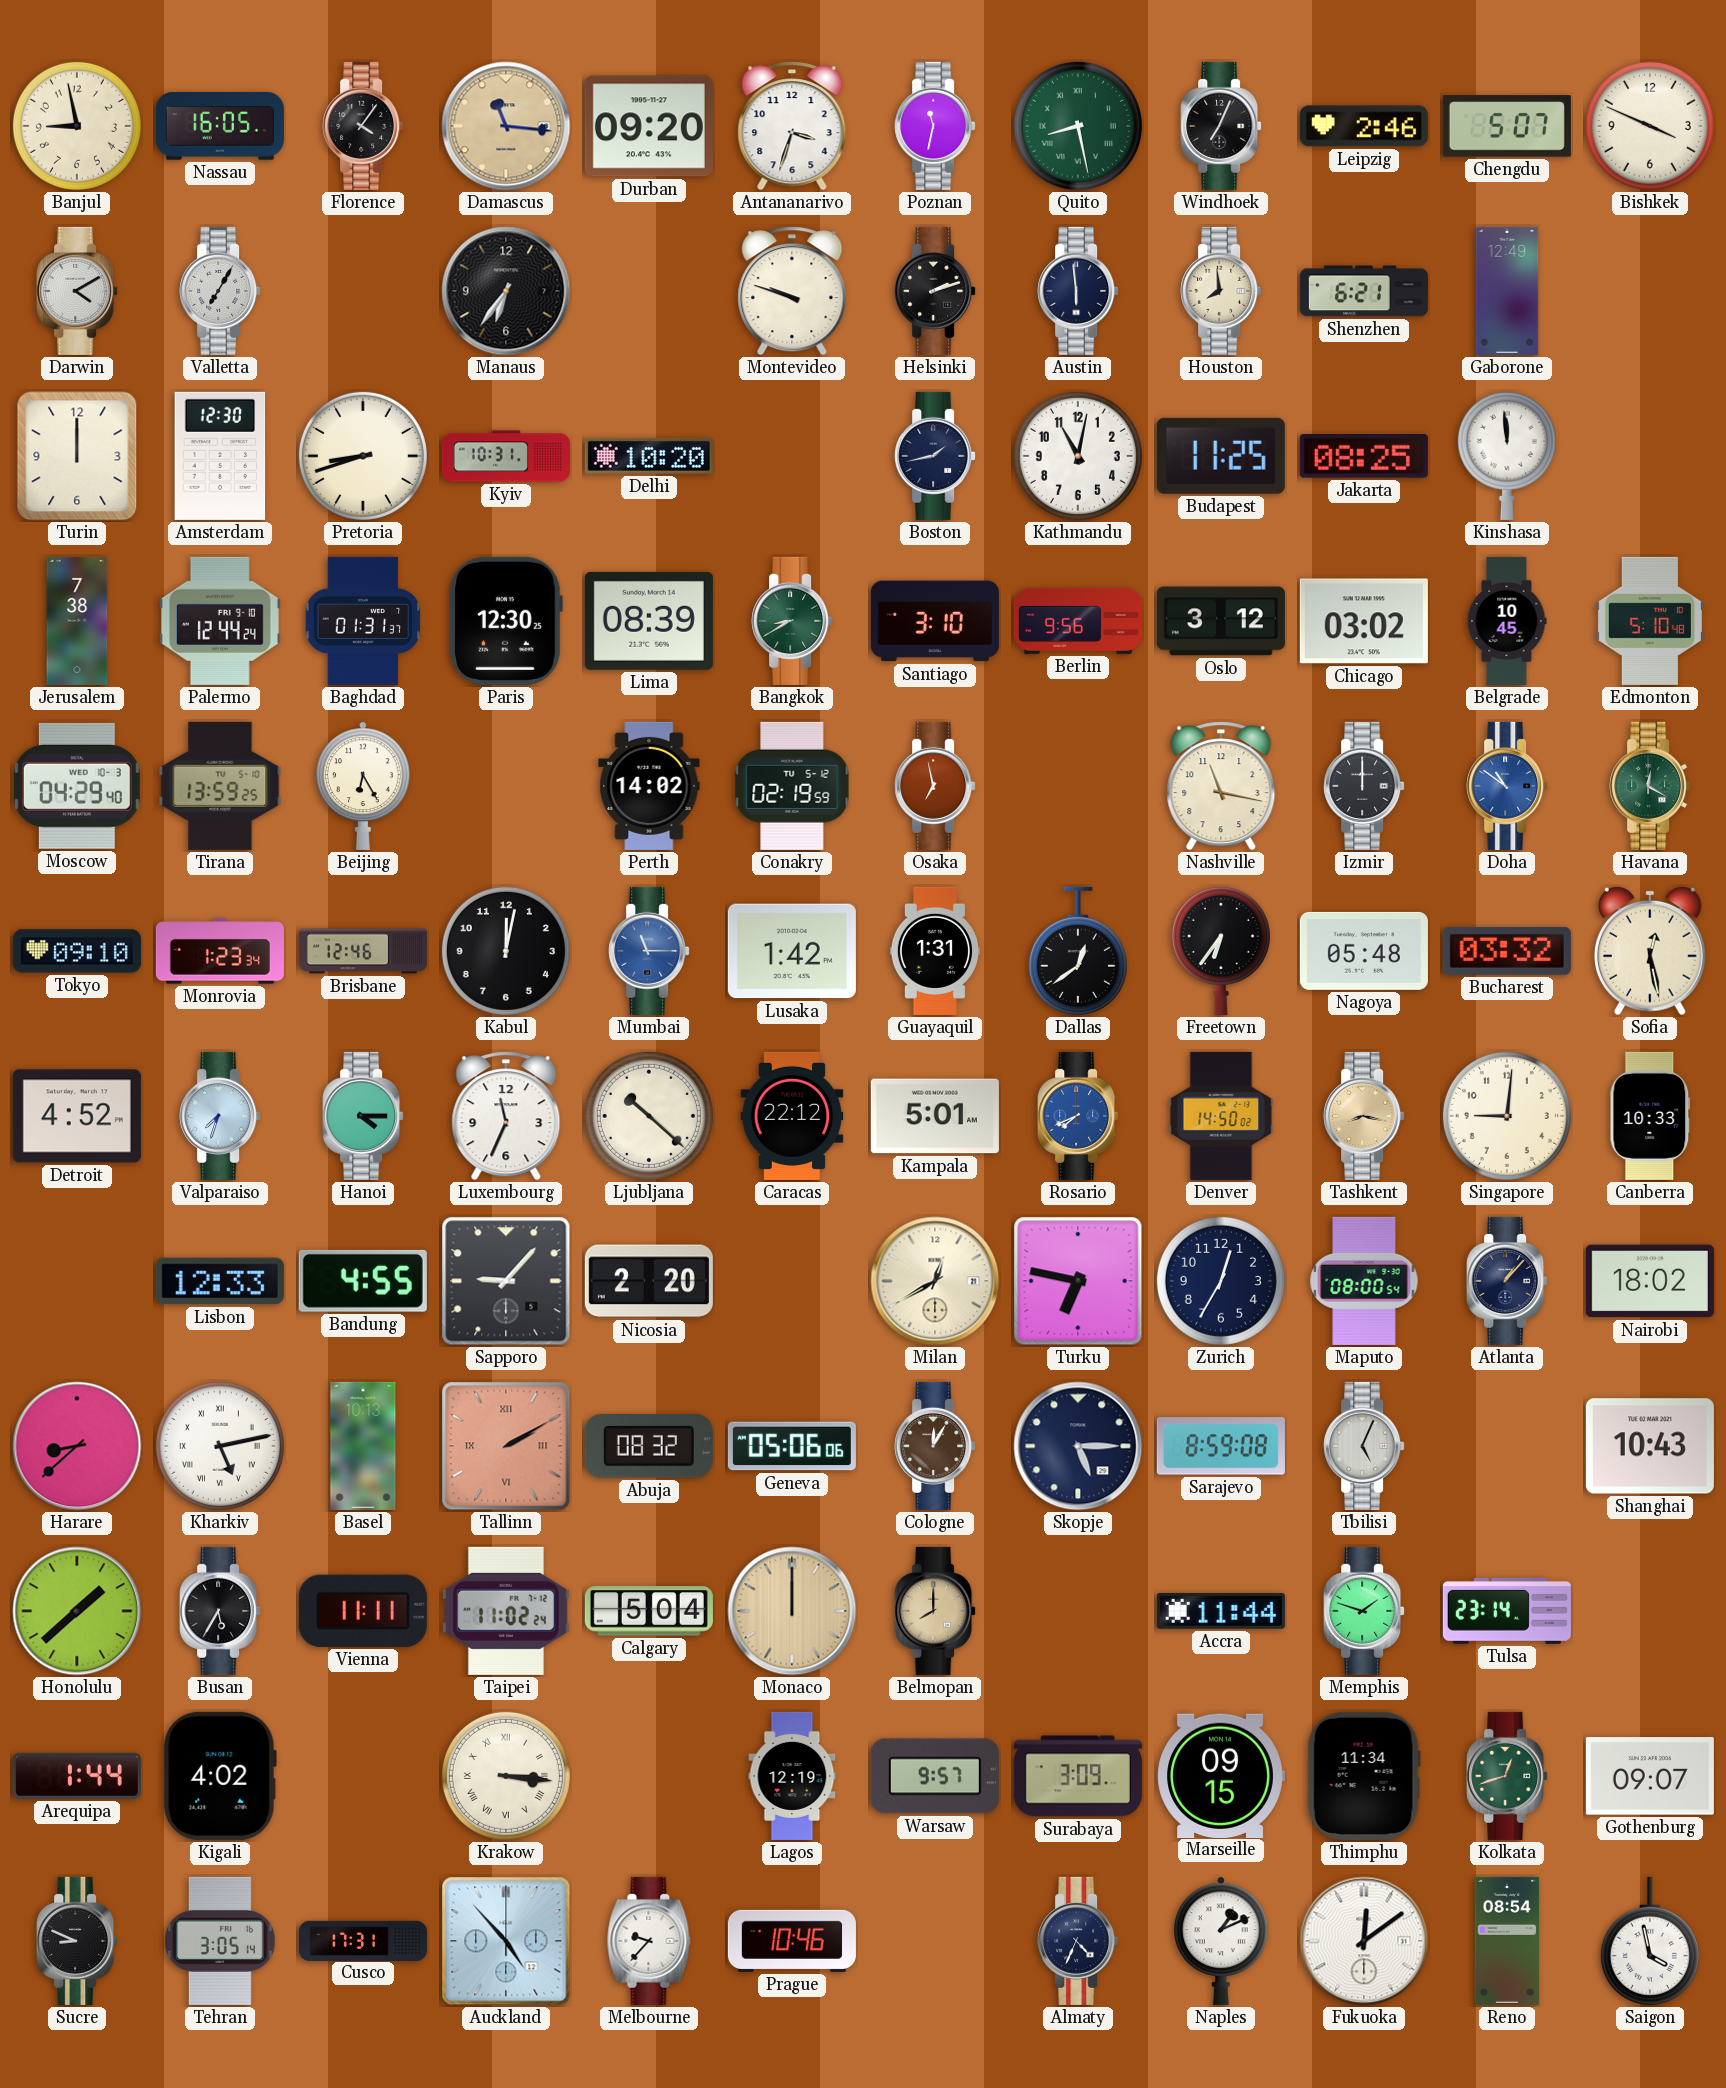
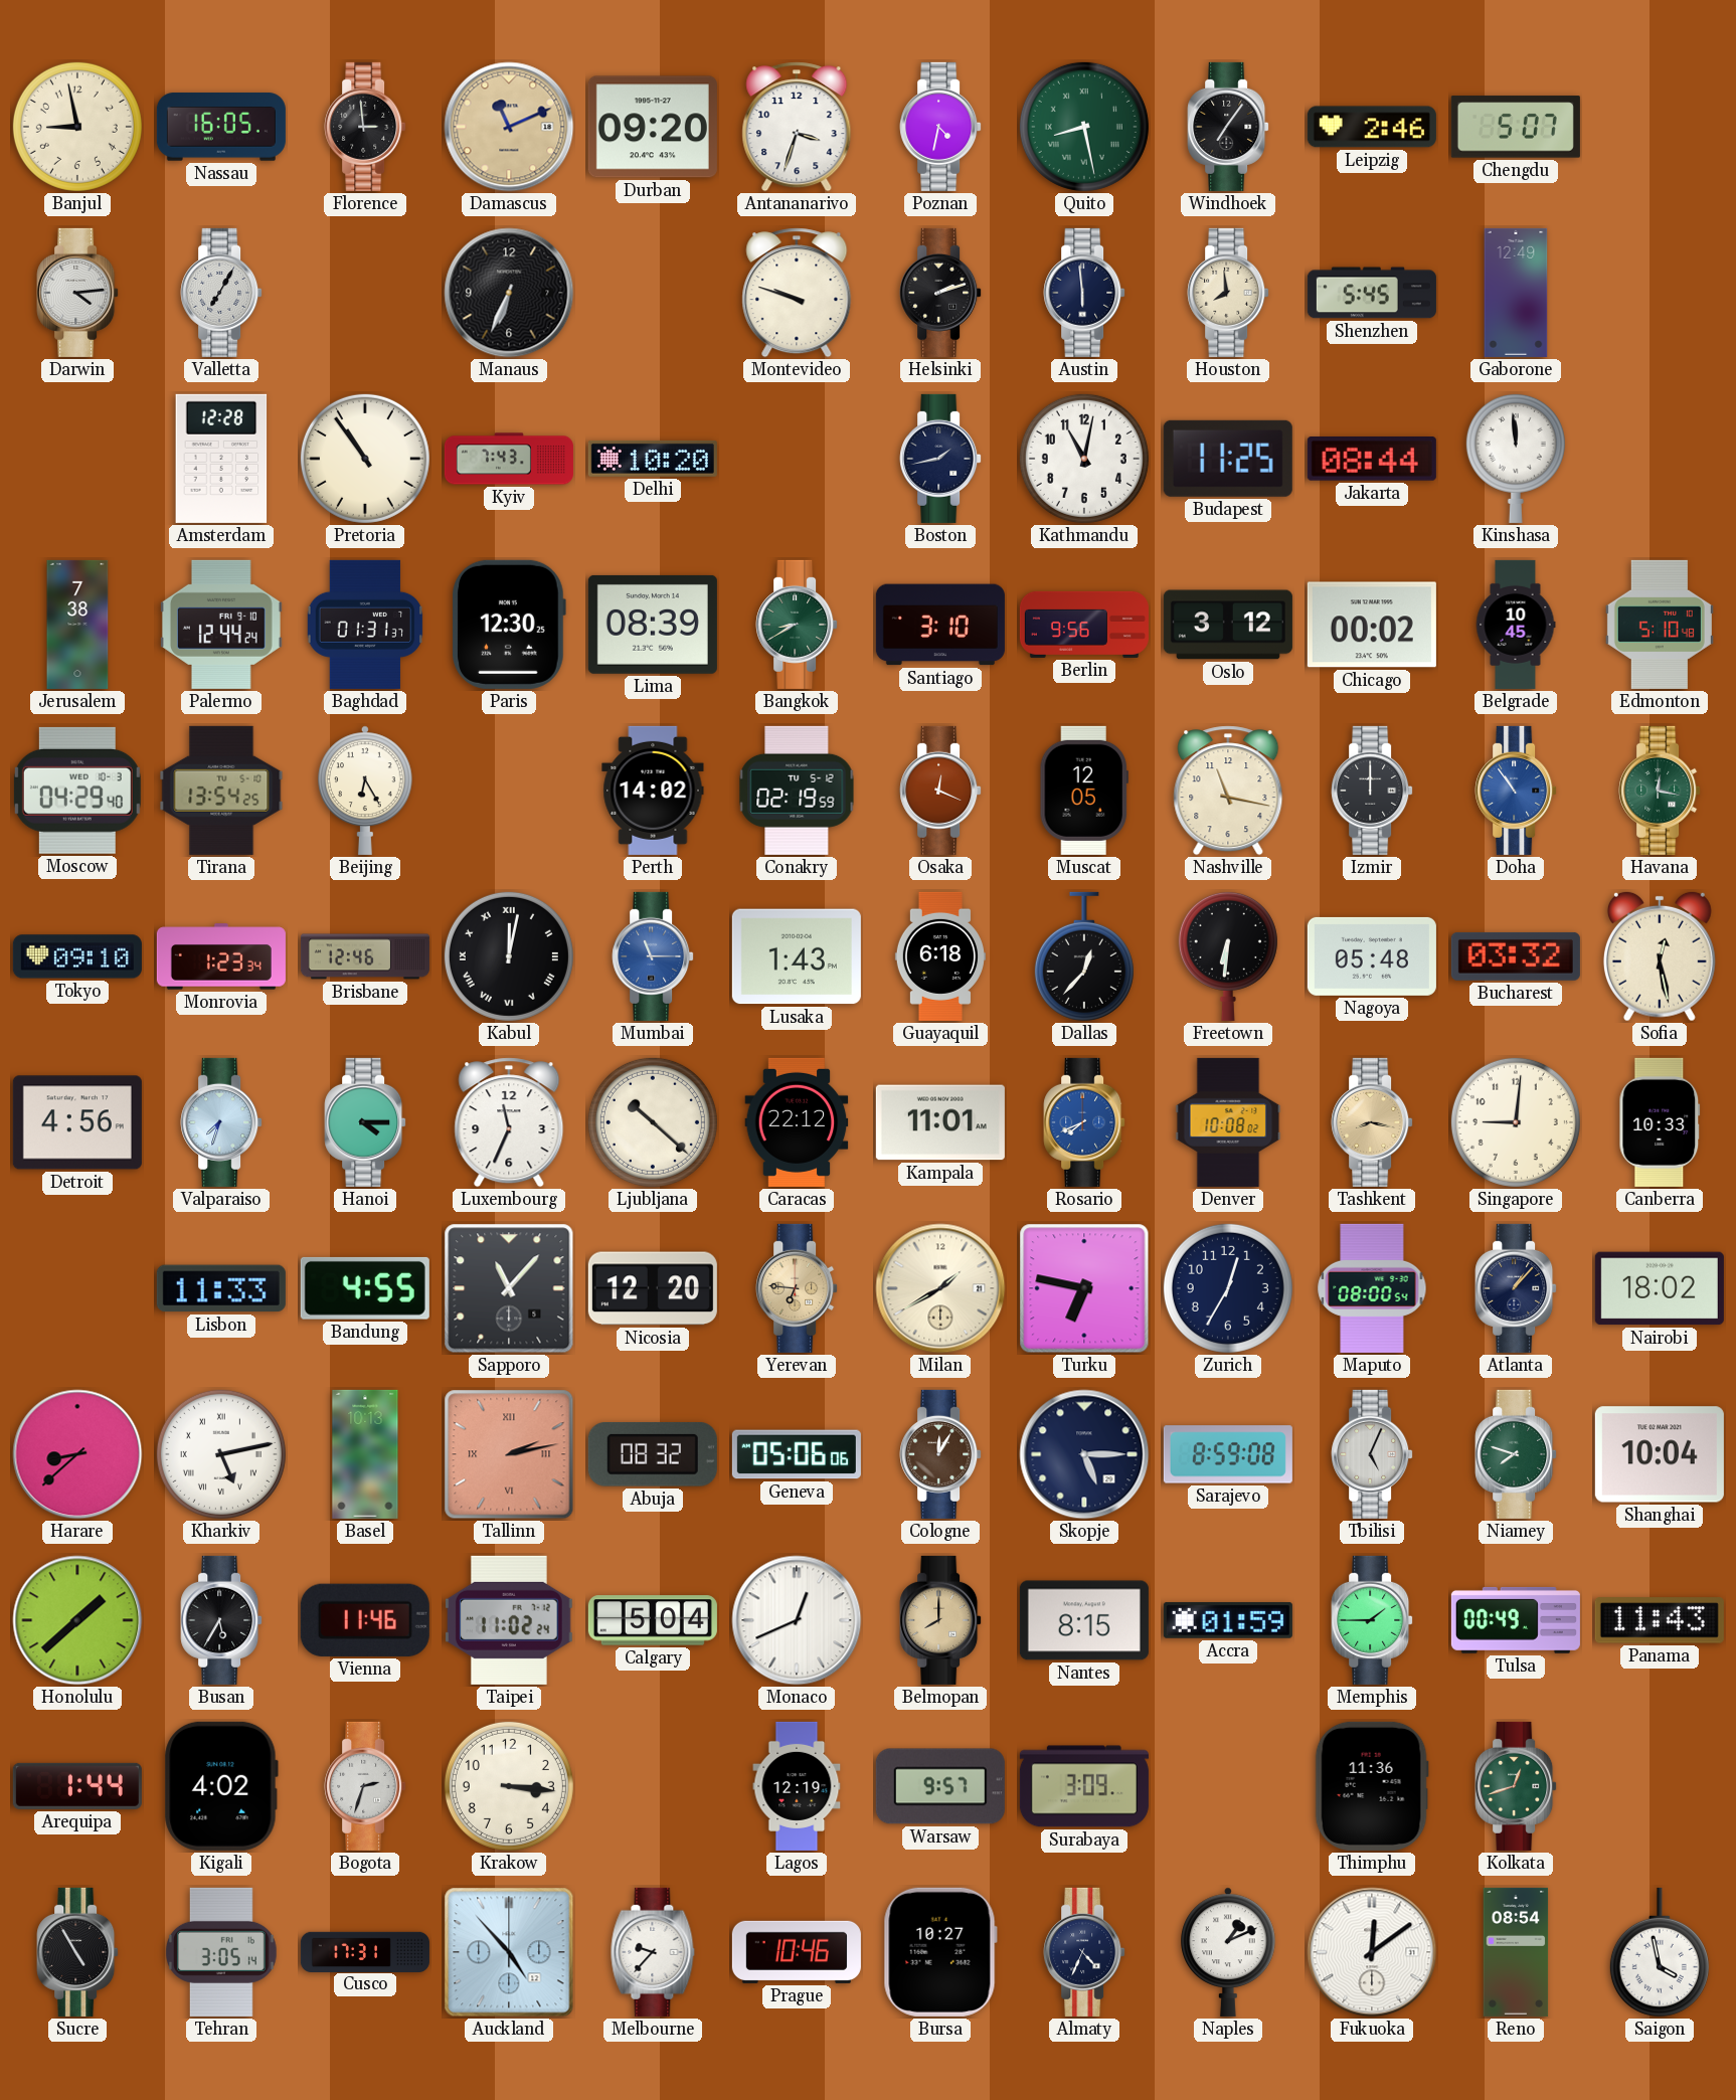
Florence: 4:06 -> 2:59 (365, 127)
Damascus: 11:16 -> 11:11 (509, 127)
Poznan: 11:32 -> 4:32 (940, 127)
Windhoek: 7:04 -> 7:06 (1228, 127)
Bishkek: 3:49 -> none (1650, 126)
Darwin: 4:10 -> 4:14 (77, 293)
Manaus: 6:36 -> 6:34 (509, 293)
Shenzhen: 6:21 -> 5:45 (1372, 293)
Turin: 12:00 -> none (77, 456)
Amsterdam: 12:30 -> 12:28 (221, 459)
Pretoria: 8:42 -> 10:54 (365, 459)
Kyiv: 10:31 -> 7:43 (509, 459)
Jakarta: 08:25 -> 08:44 (1372, 460)
Chicago: 03:02 -> 00:02 (1372, 625)
Tirana: 13:59 -> 13:54 (221, 791)
Osaka: 6:58 -> 12:19 (940, 791)
Muscat: none -> 12:05 (1084, 791)
Doha: 10:51 -> 10:54 (1516, 791)
Havana: 12:20 -> 12:17 (1660, 791)
Kabul numerals: Arabic -> Roman (509, 956)
Lusaka: 1:42 -> 1:43 (797, 956)
Guayaquil: 1:31 -> 6:18 (940, 956)
Dallas: 12:39 -> 12:37 (1084, 956)
Freetown: 6:36 -> 6:31 (1228, 955)
Detroit: 4:52 -> 4:56 (77, 1122)
Kampala: 5:01 -> 11:01 (940, 1122)
Denver: 14:50 -> 10:08 (1228, 1122)
Lisbon: 12:33 -> 11:33 (221, 1288)
Sapporo: 9:07 -> 11:07 (509, 1288)
Nicosia: 2:20 -> 12:20 (653, 1288)
Yerevan: none -> 6:46 (797, 1288)
Milan: 12:40 -> 1:40 (940, 1288)
Tallinn: 2:10 -> 2:13 (509, 1454)
Niamey: none -> 7:48 (1516, 1454)
Shanghai: 10:43 -> 10:04 (1660, 1454)
Vienna: 11:11 -> 11:46 (365, 1620)
Monaco: 12:00 -> 12:41 (797, 1620)
Monaco dial: champagne -> white (797, 1620)
Nantes: none -> 8:15 (1084, 1620)
Accra: 11:44 -> 01:59 (1228, 1620)
Memphis: 1:48 -> 1:45 (1372, 1620)
Tulsa: 23:14 -> 00:49 (1516, 1620)
Panama: none -> 11:43 (1660, 1620)
Bogota: none -> 2:33 (365, 1786)
Krakow numerals: Roman -> Arabic (509, 1786)
Marseille: 09:15 -> none (1221, 1775)
Thimphu: 11:34 -> 11:36 (1372, 1786)
Gothenburg: 09:07 -> none (1650, 1776)
Sucre: 8:49 -> 4:55 (77, 1952)
Bursa: none -> 10:27 (940, 1952)
